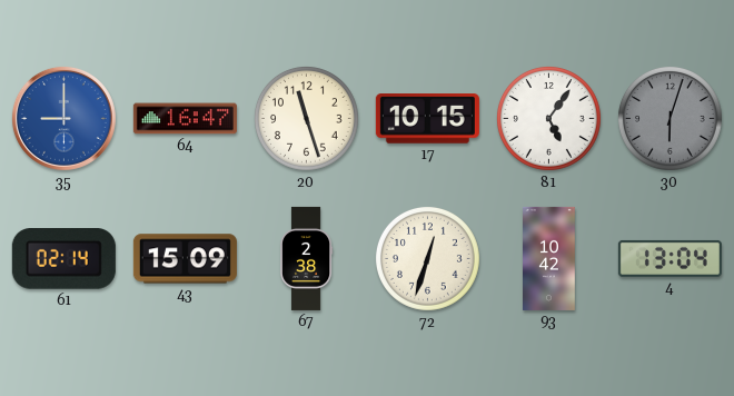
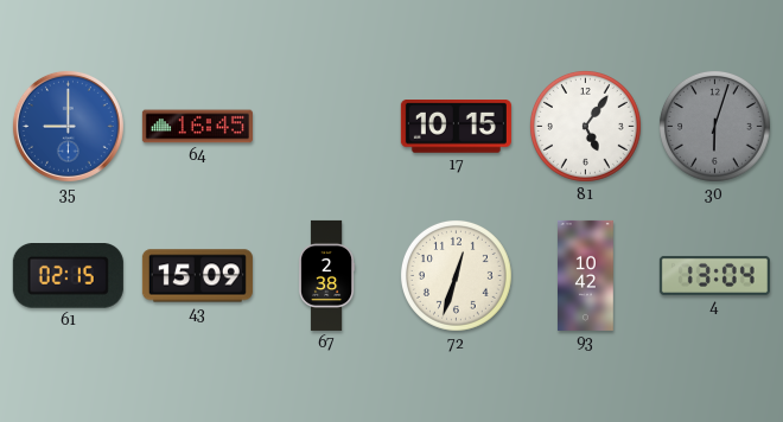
64: 16:47 -> 16:45 (197, 127)
20: 11:27 -> none (306, 118)
61: 02:14 -> 02:15 (68, 276)
